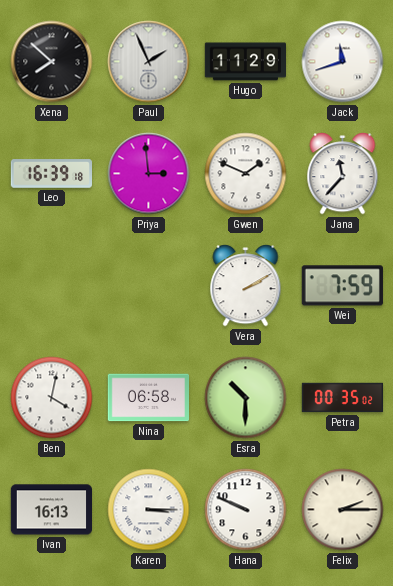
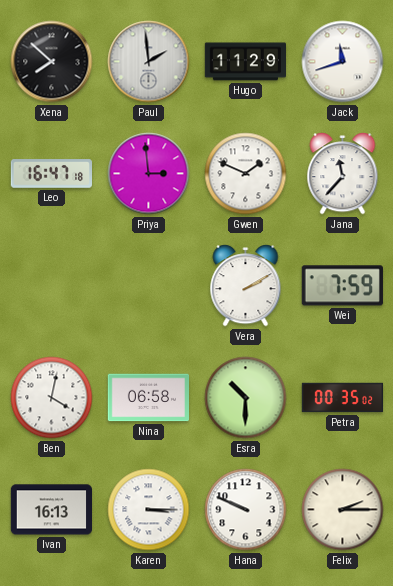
Paul: 1:56 -> 1:59 (149, 62)
Leo: 16:39 -> 16:47 (52, 174)
